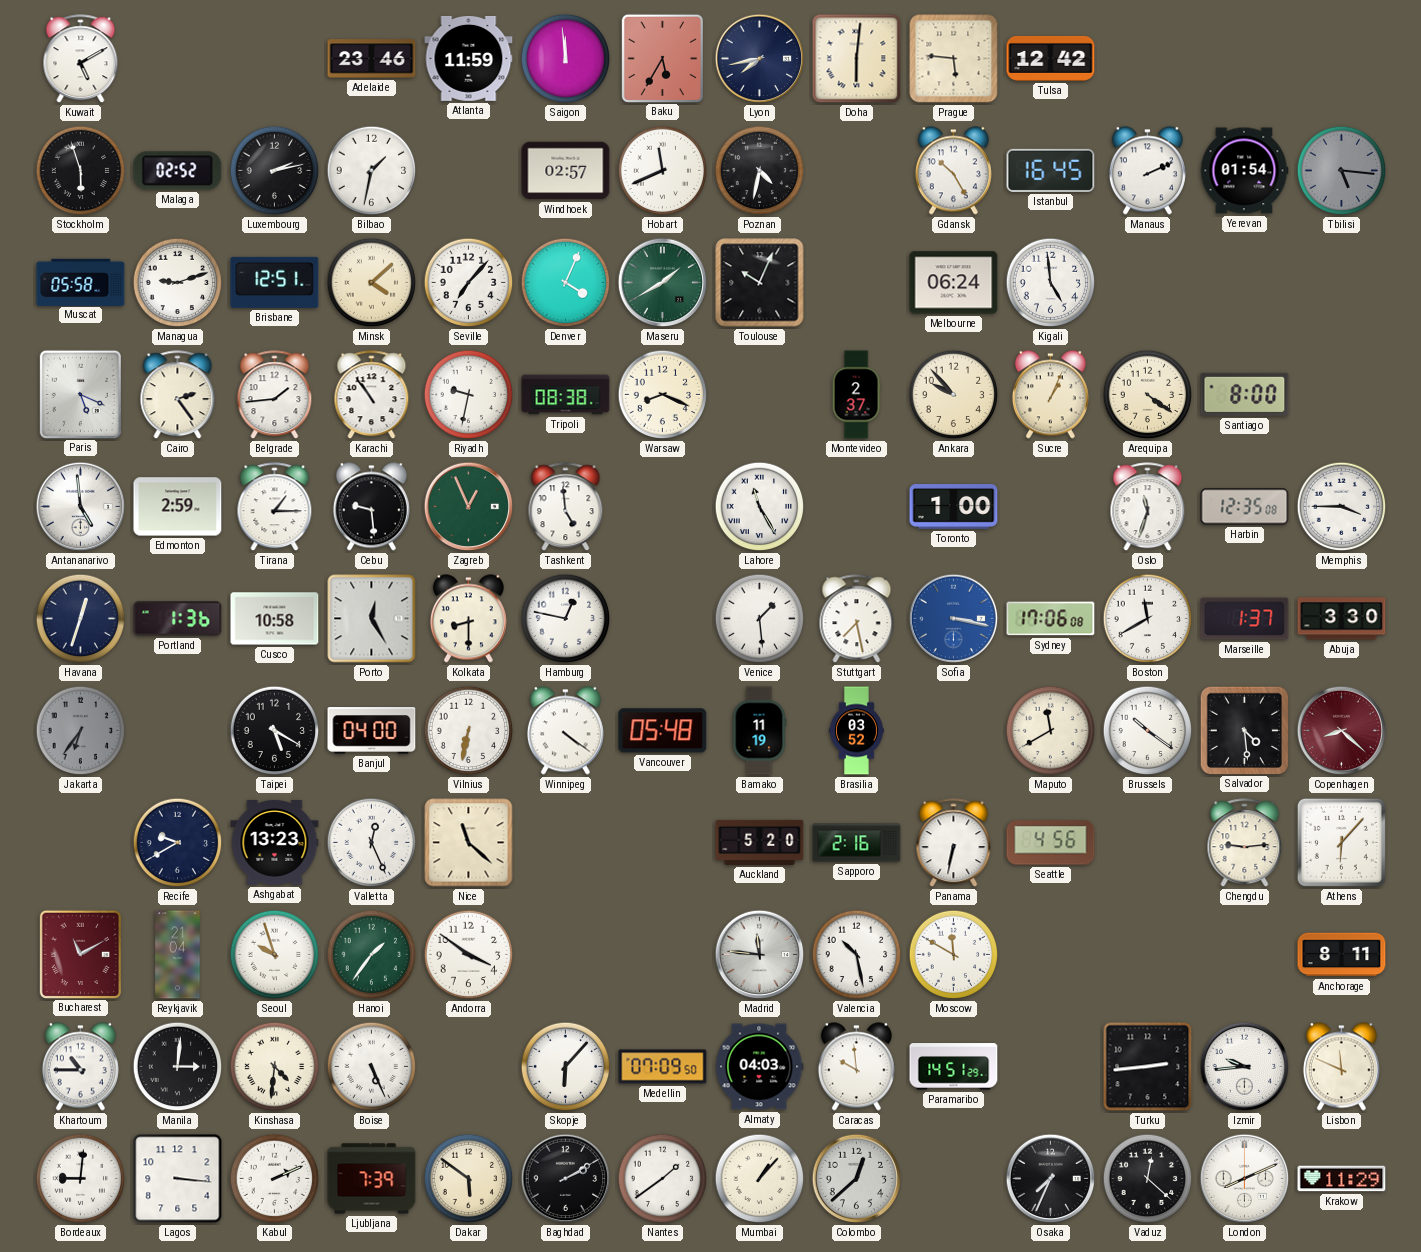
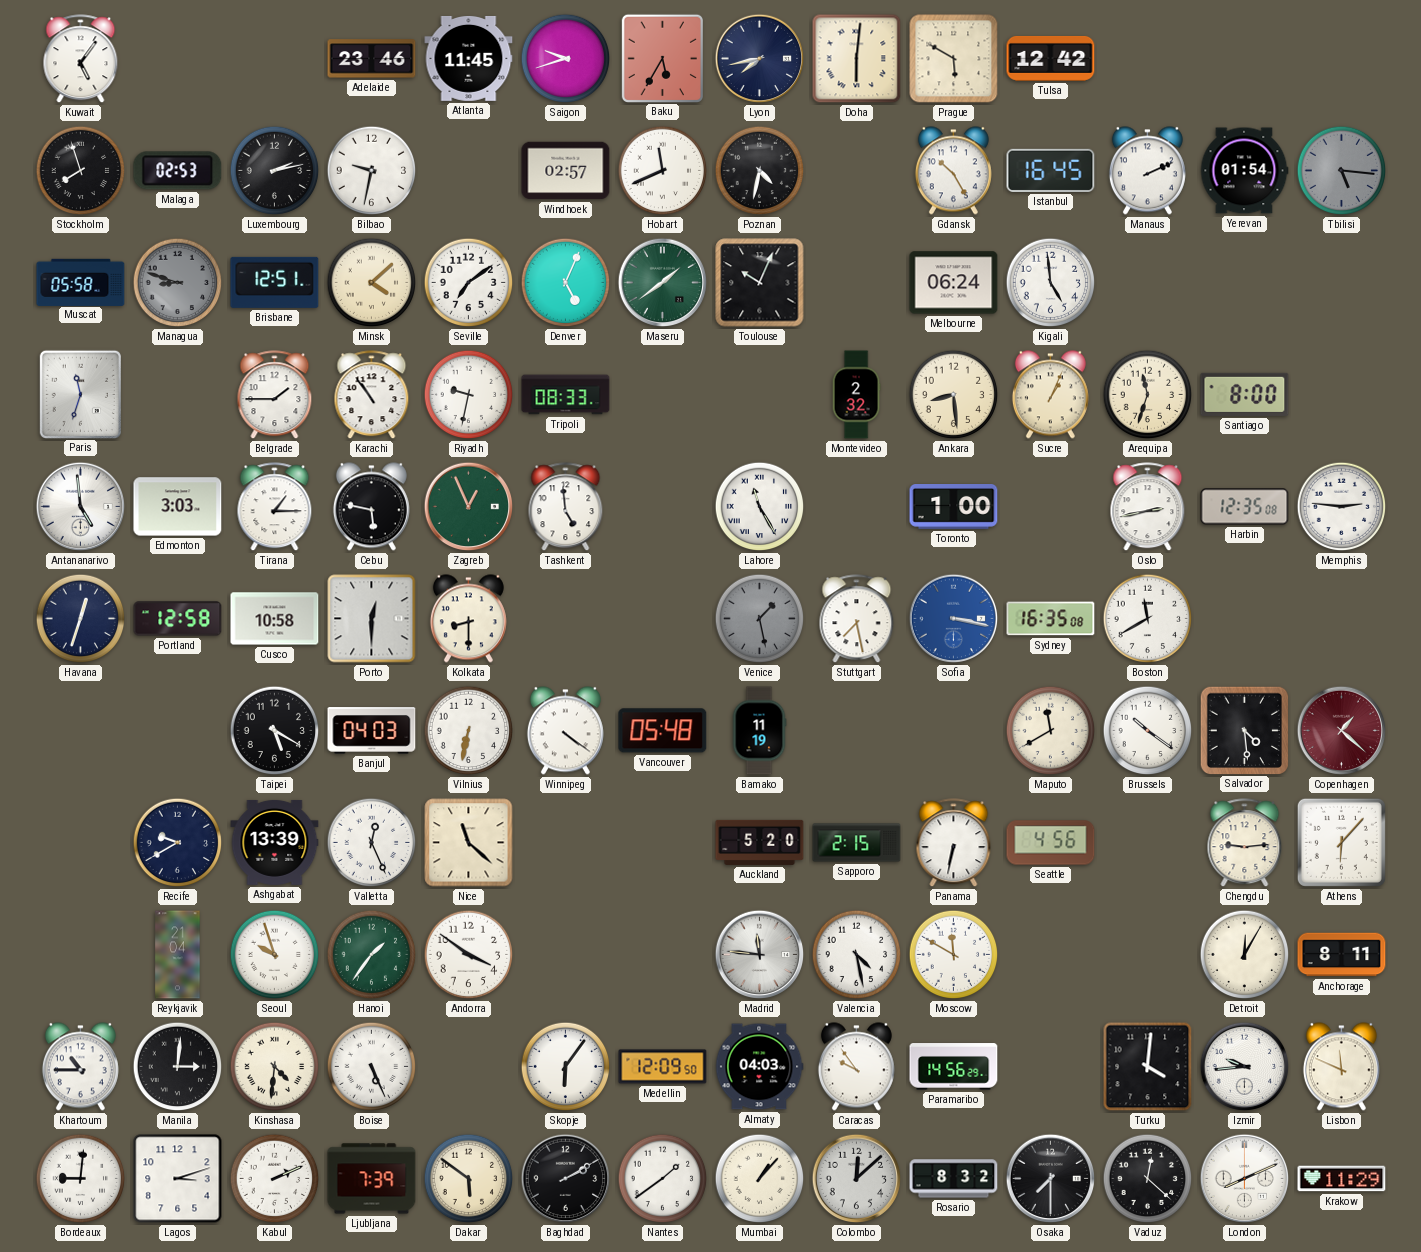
Kuwait: 5:10 -> 5:06 (81, 59)
Atlanta: 11:59 -> 11:45 (469, 58)
Saigon: 11:59 -> 9:42 (566, 59)
Prague: 5:46 -> 5:50 (954, 59)
Stockholm: 5:57 -> 7:57 (81, 171)
Malaga: 02:52 -> 02:53 (178, 171)
Bilbao: 1:32 -> 9:32 (372, 171)
Managua: 9:12 -> 8:48 (178, 283)
Managua dial: white -> grey (178, 283)
Seville: 7:07 -> 7:09 (469, 283)
Denver: 4:04 -> 5:04 (566, 283)
Maseru: 1:40 -> 1:39 (663, 283)
Paris: 5:19 -> 11:33 (80, 394)
Cairo: 2:24 -> none (178, 395)
Belgrade: 1:44 -> 1:45 (275, 395)
Tripoli: 08:38 -> 08:33 (566, 395)
Warsaw: 8:19 -> none (663, 395)
Montevideo: 2:37 -> 2:32 (856, 395)
Ankara: 9:53 -> 8:29 (954, 395)
Arequipa: 4:21 -> 11:33 (1148, 395)
Edmonton: 2:59 -> 3:03 (178, 507)
Cebu: 9:29 -> 5:47 (371, 507)
Oslo: 11:33 -> 2:43 (1148, 507)
Memphis: 3:45 -> 2:46 (1342, 507)
Portland: 1:36 -> 12:58 (178, 619)
Porto: 12:25 -> 12:30 (372, 619)
Hamburg: 12:47 -> none (566, 619)
Venice: 1:29 -> 1:28 (760, 619)
Venice dial: white -> grey (760, 619)
Sydney: 17:06 -> 16:35 (1051, 619)
Marseille: 1:37 -> none (1245, 619)
Abuja: 3:30 -> none (1342, 619)
Jakarta: 6:36 -> none (81, 731)
Banjul: 04:00 -> 04:03 (372, 731)
Brasilia: 03:52 -> none (857, 731)
Copenhagen: 8:22 -> 1:22 (1342, 731)
Ashgabat: 13:23 -> 13:39 (275, 842)
Sapporo: 2:16 -> 2:15 (857, 843)
Bucharest: 11:10 -> none (80, 954)
Valencia: 10:28 -> 4:28 (857, 955)
Detroit: none -> 12:05 (1245, 955)
Skopje: 6:07 -> 6:06 (566, 1067)
Medellin: 07:09 -> 12:09 (663, 1067)
Caracas: 9:59 -> 9:54 (856, 1067)
Paramaribo: 14:51 -> 14:56 (954, 1067)
Turku: 2:44 -> 4:01 (1148, 1067)
Lagos: 3:16 -> 3:12 (178, 1179)
Colombo: 12:38 -> 12:08 (857, 1179)
Rosario: none -> 8:32 (954, 1179)
Osaka: 7:34 -> 7:30 (1051, 1179)
